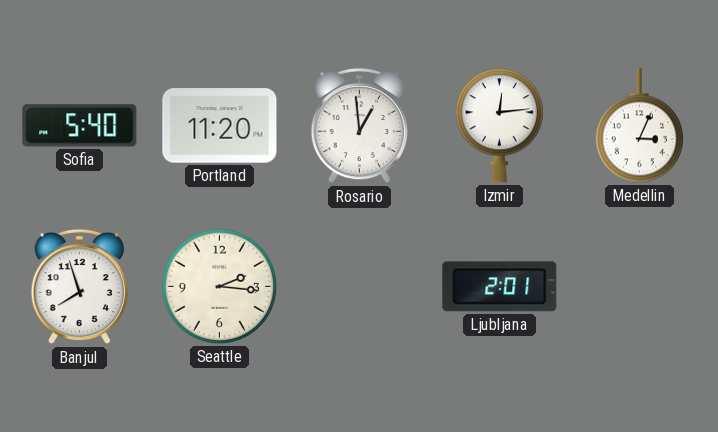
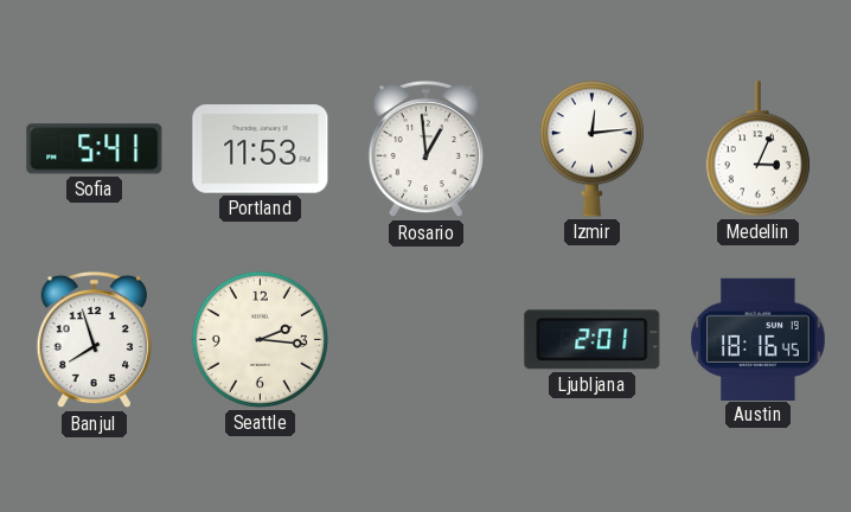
Sofia: 5:40 -> 5:41 (95, 149)
Portland: 11:20 -> 11:53 (261, 149)
Austin: none -> 18:16 (759, 339)
